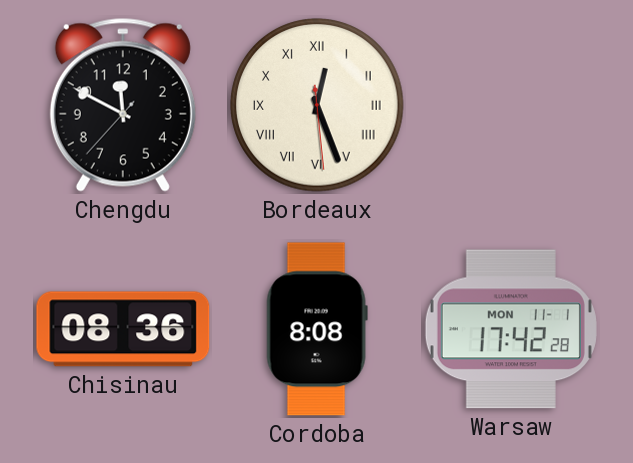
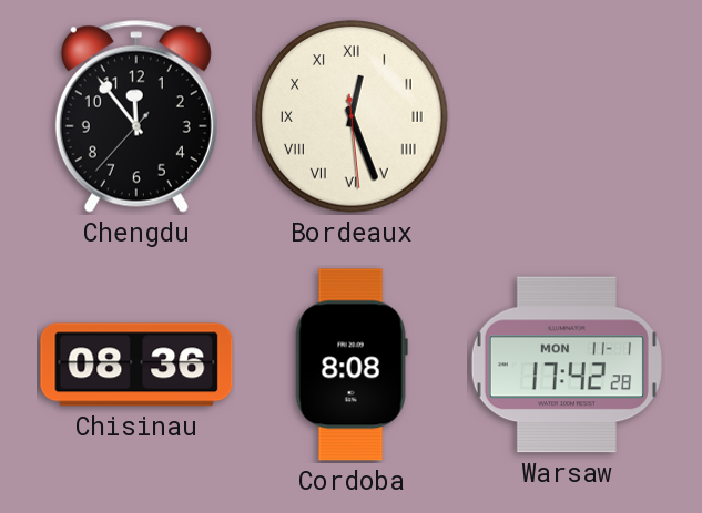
Chengdu: 11:49 -> 11:53 (136, 116)
